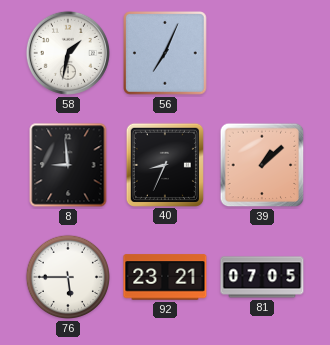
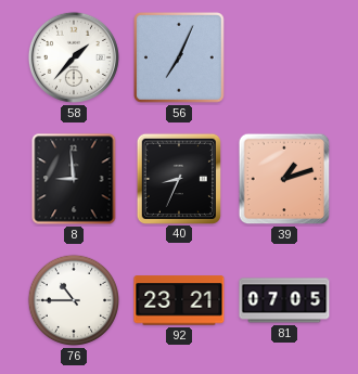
58: 1:32 -> 1:37 (74, 57)
39: 1:08 -> 1:12 (284, 179)
76: 5:45 -> 10:45 (74, 300)
